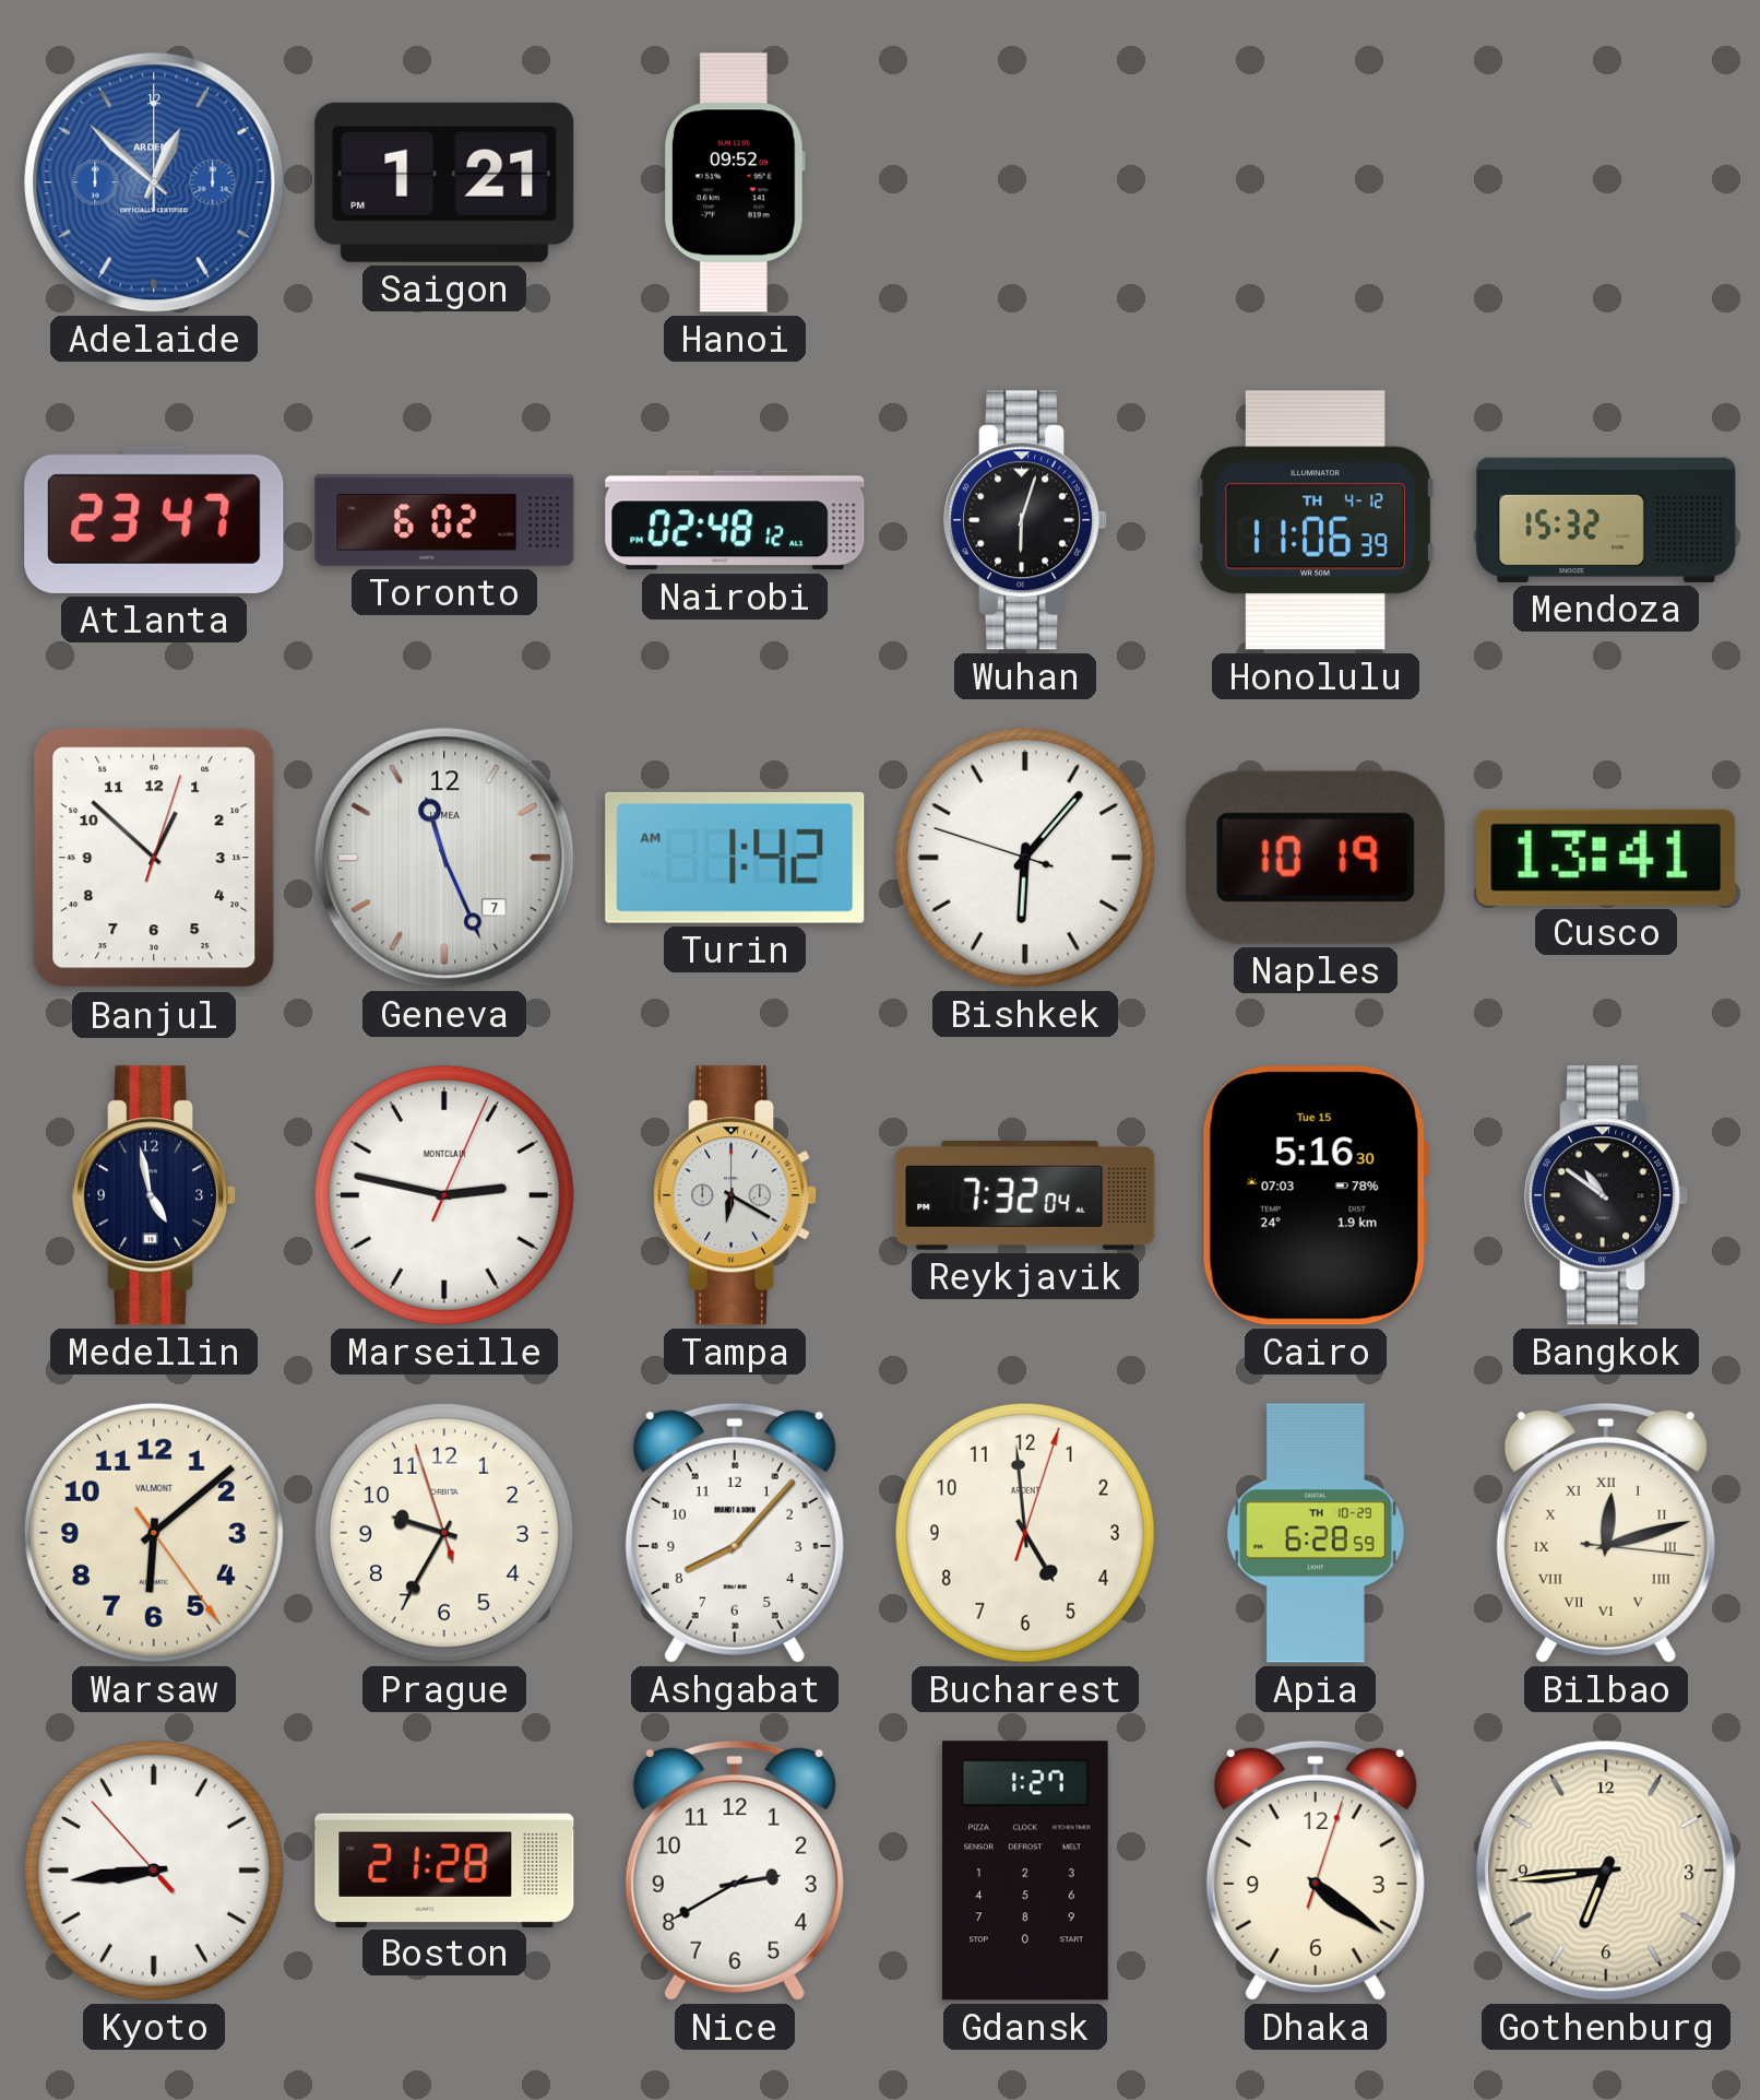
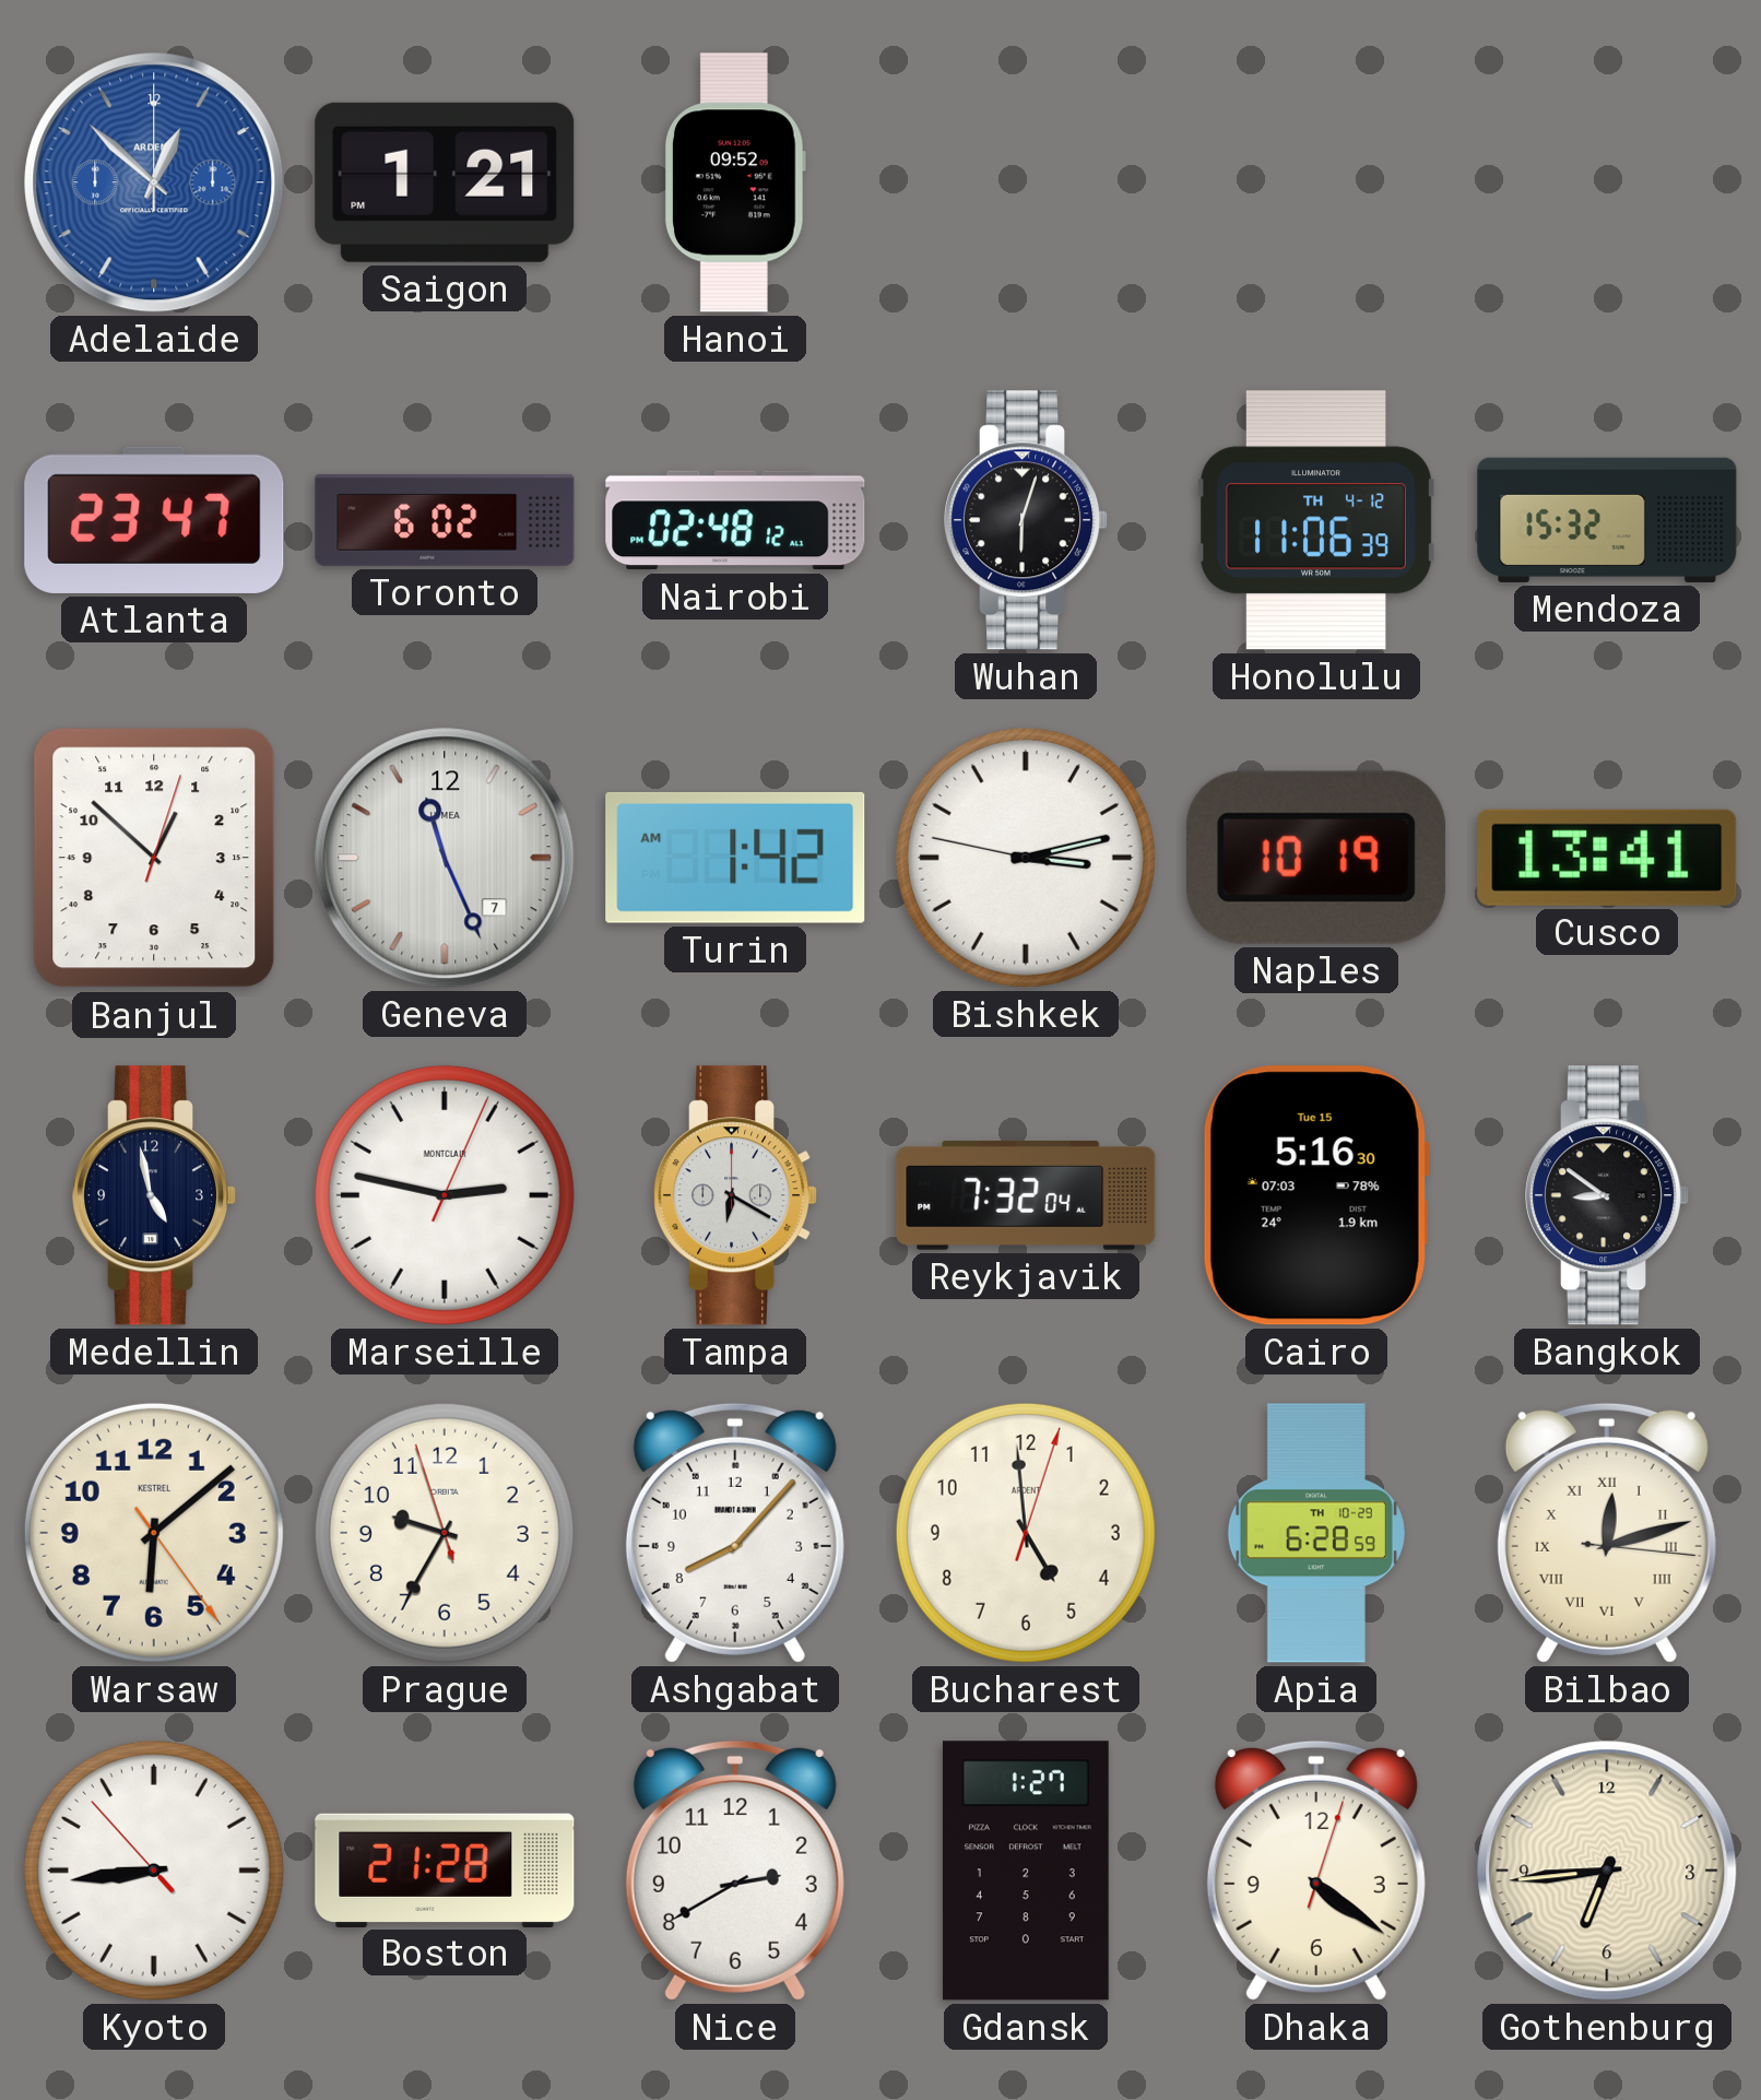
Bishkek: 6:06 -> 3:12 (1026, 858)
Bangkok: 10:51 -> 8:51 (1608, 1195)
Warsaw brand: VALMONT -> KESTREL (154, 1533)
